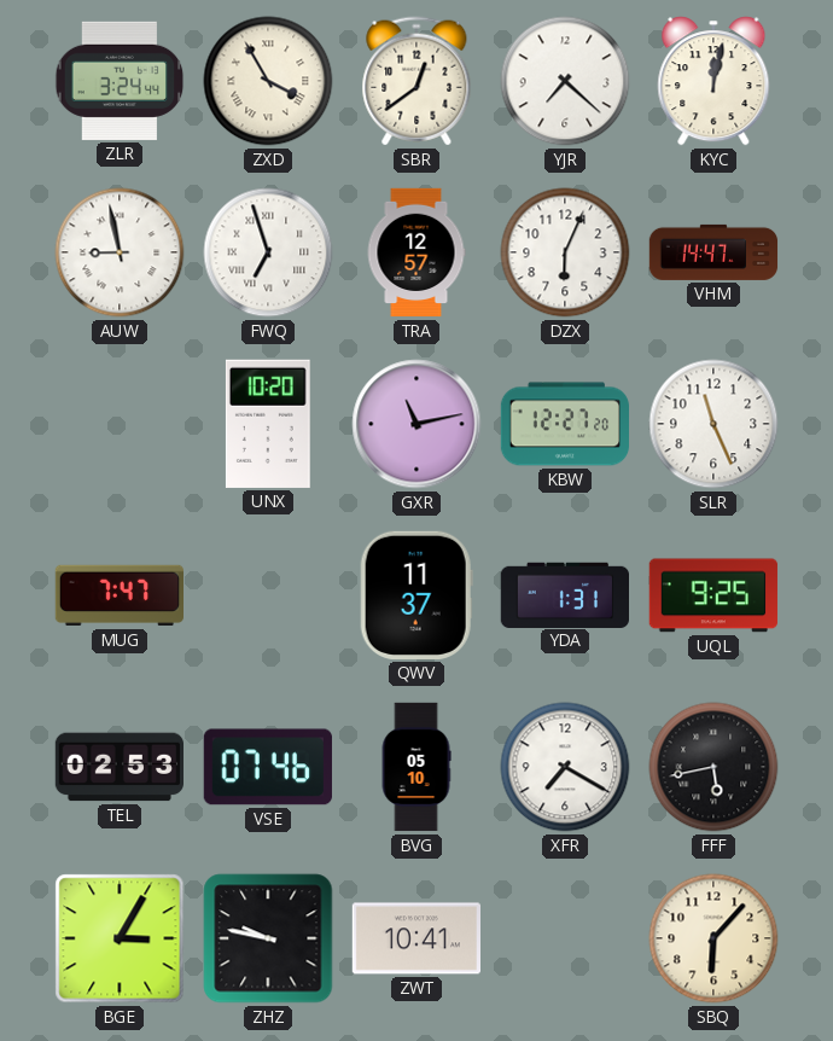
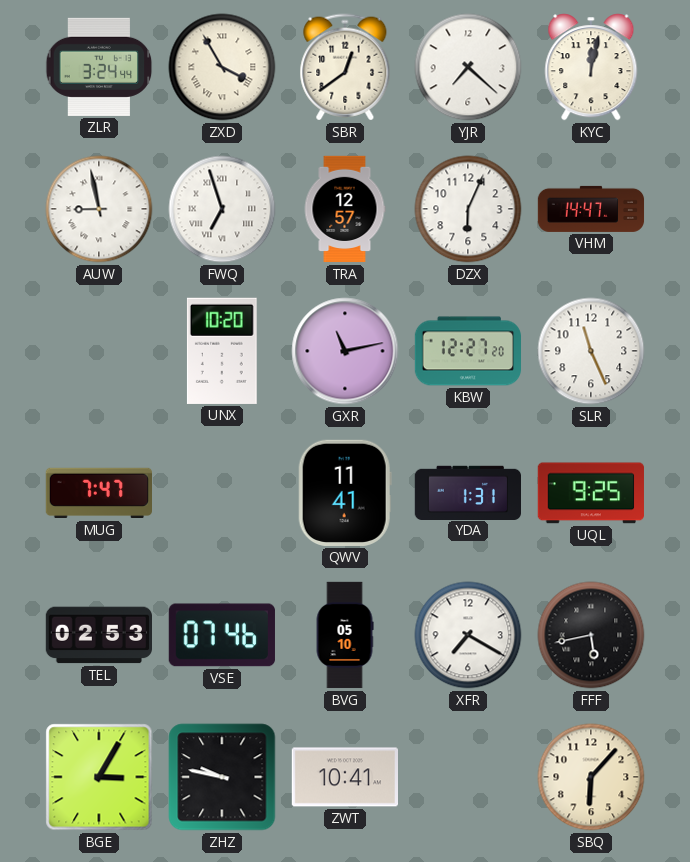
QWV: 11:37 -> 11:41 (345, 493)
